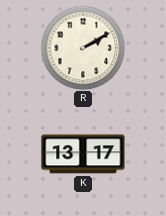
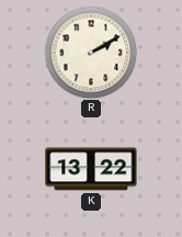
K: 13:17 -> 13:22 (91, 169)
